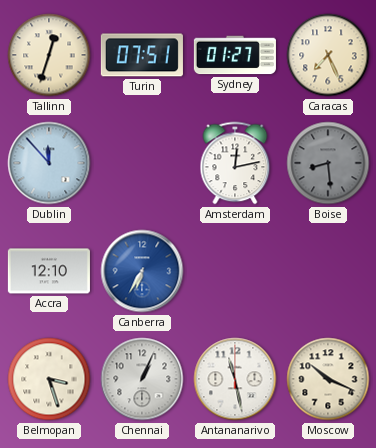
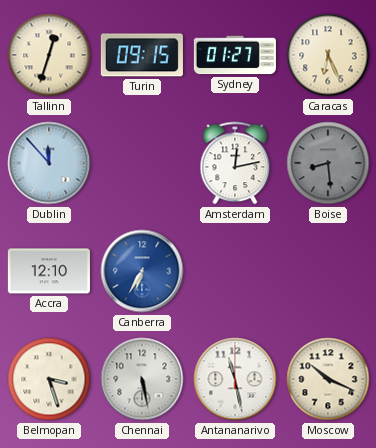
Turin: 07:51 -> 09:15 (142, 55)
Caracas: 7:26 -> 6:26 (328, 55)
Chennai: 1:04 -> 5:28 (142, 379)
